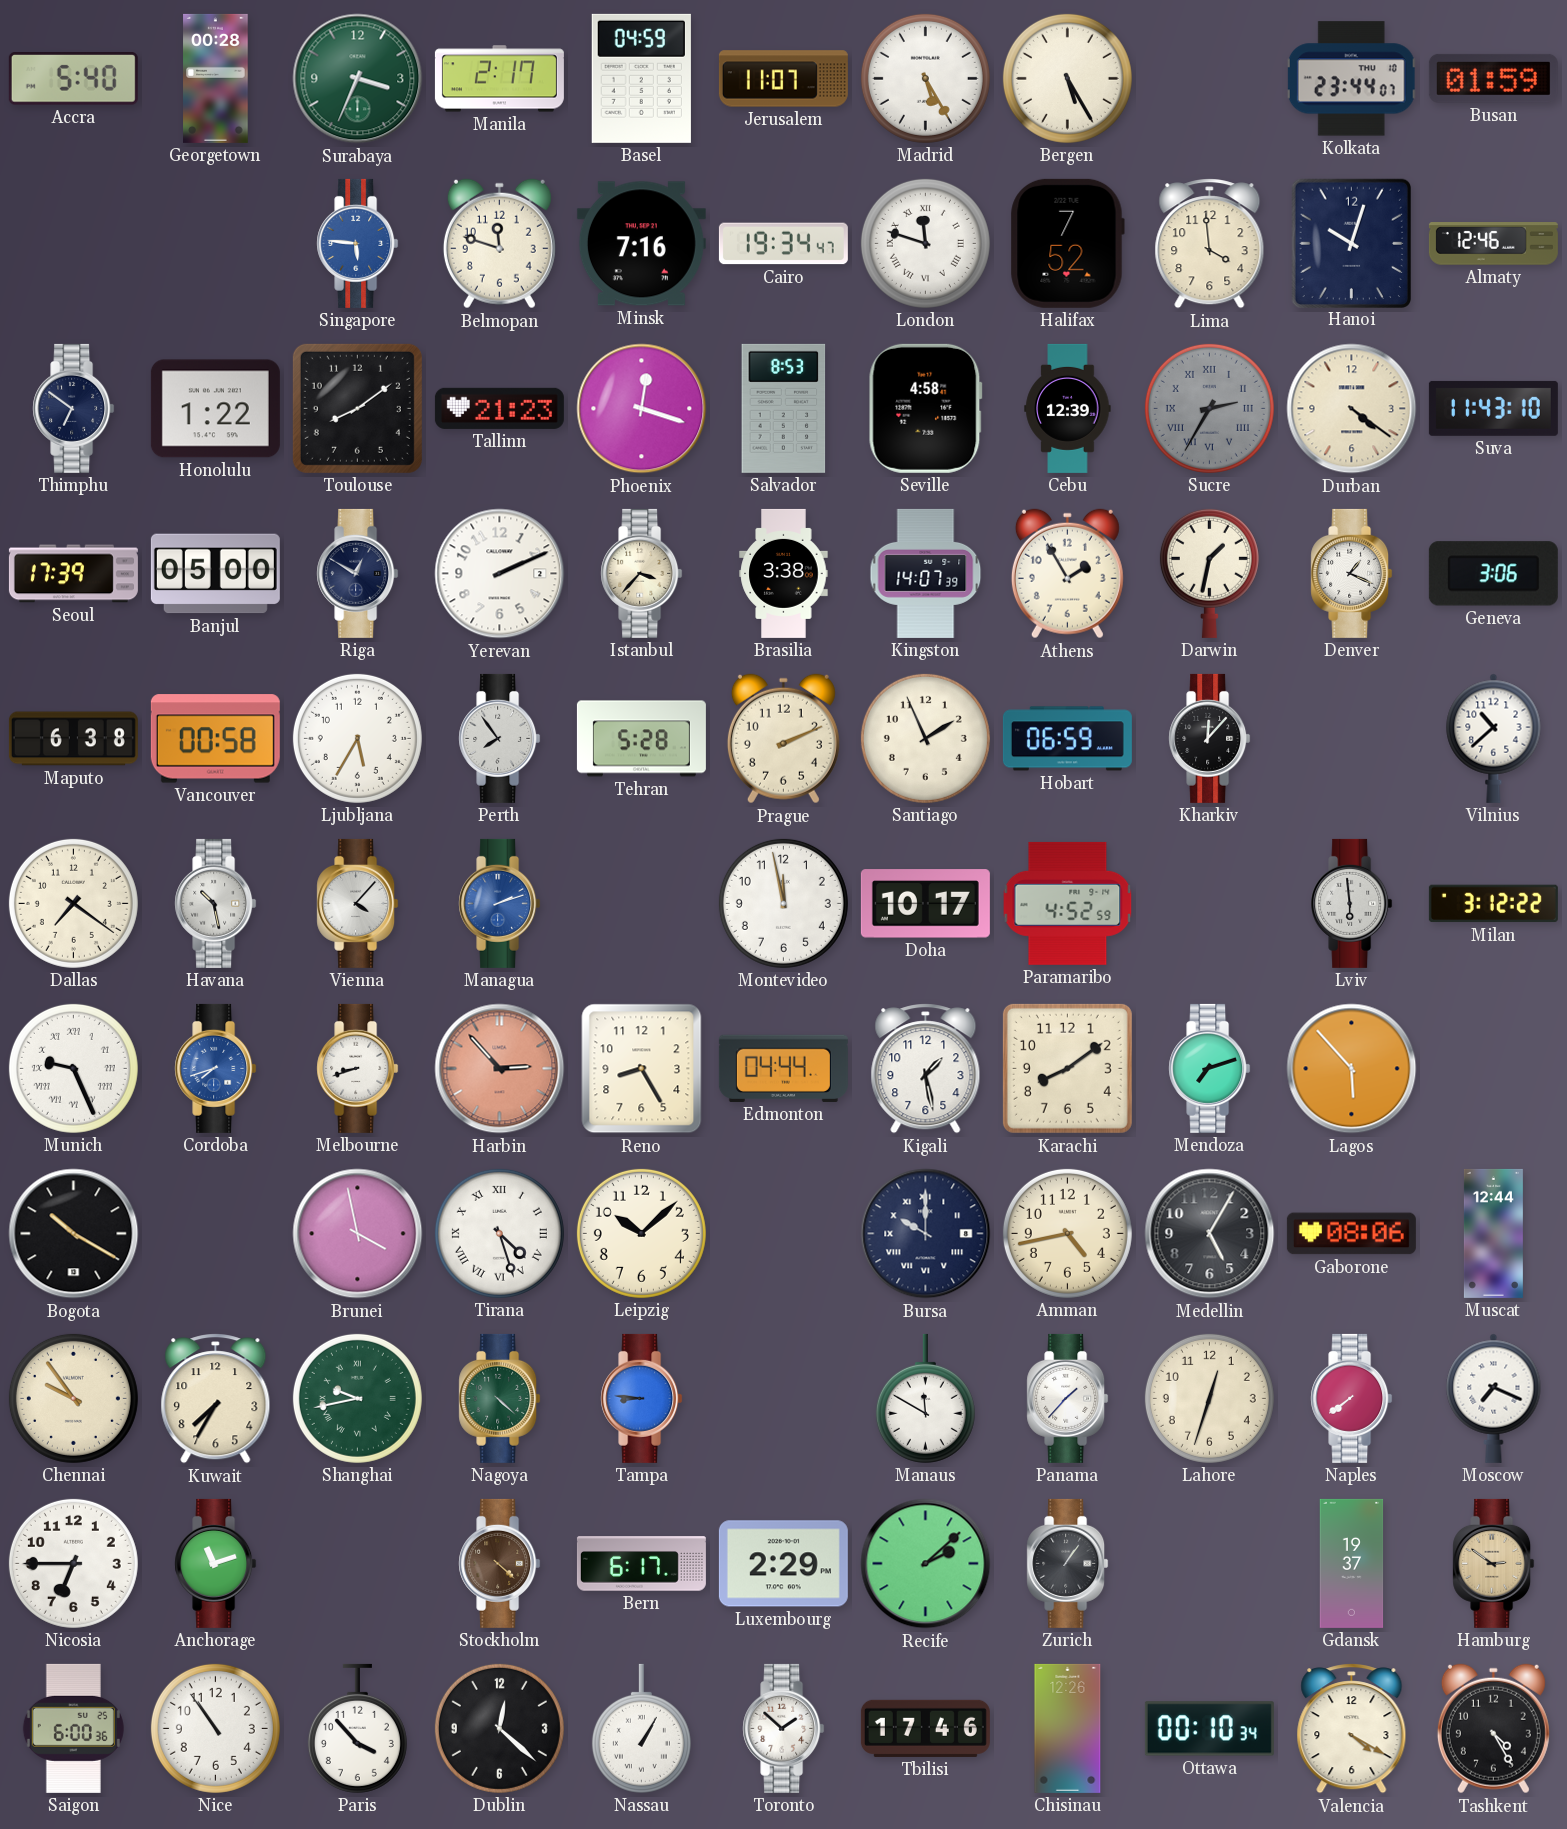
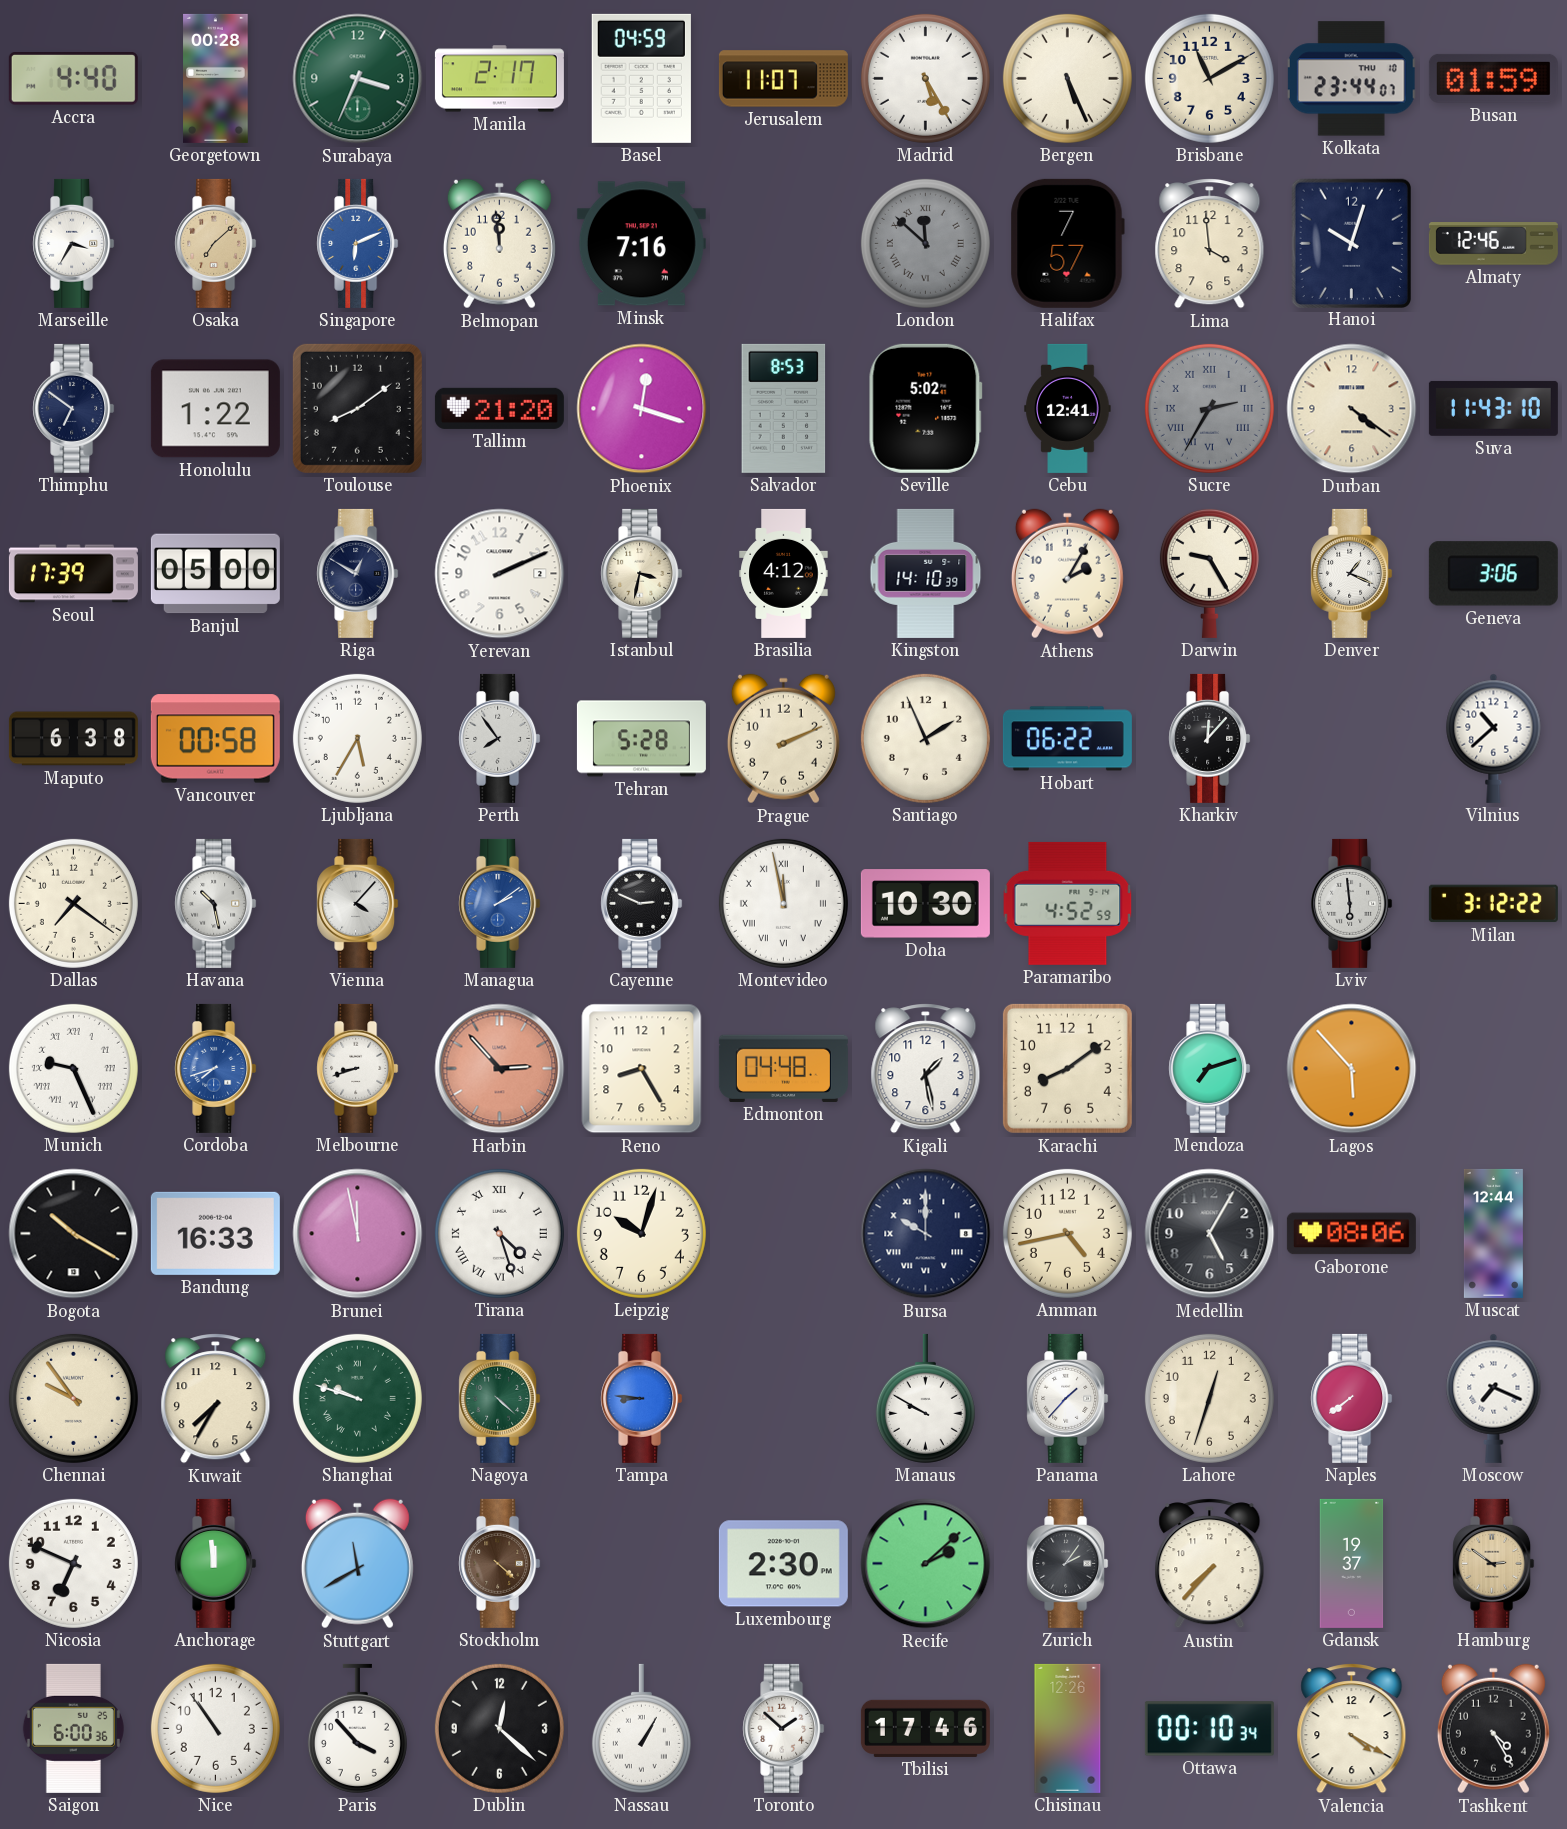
Accra: 5:40 -> 4:40 (73, 79)
Bergen: 5:25 -> 5:26 (1067, 78)
Brisbane: none -> 11:10 (1209, 78)
Marseille: none -> 3:35 (74, 243)
Osaka: none -> 7:08 (216, 243)
Singapore: 5:46 -> 6:11 (358, 243)
Belmopan: 11:48 -> 11:59 (499, 244)
Cairo: 19:34 -> none (783, 244)
London: 11:48 -> 11:52 (925, 243)
London dial: white -> grey (925, 243)
Halifax: 7:52 -> 7:57 (1067, 243)
Tallinn: 21:23 -> 21:20 (499, 408)
Seville: 4:58 -> 5:02 (925, 408)
Cebu: 12:39 -> 12:41 (1068, 408)
Istanbul: 3:37 -> 3:32 (642, 573)
Brasilia: 3:38 -> 4:12 (784, 573)
Kingston: 14:07 -> 14:10 (926, 573)
Athens: 1:55 -> 2:05 (1067, 574)
Darwin: 1:32 -> 9:25 (1209, 573)
Hobart: 06:59 -> 06:22 (1067, 739)
Managua: 2:12 -> 2:09 (500, 903)
Cayenne: none -> 2:49 (642, 903)
Montevideo numerals: Arabic -> Roman (783, 903)
Doha: 10:17 -> 10:30 (925, 904)
Edmonton: 04:44 -> 04:48 (783, 1068)
Bandung: none -> 16:33 (215, 1233)
Brunei: 3:58 -> 11:58 (358, 1234)
Leipzig: 10:08 -> 10:03 (641, 1233)
Shanghai: 9:43 -> 9:48 (357, 1398)
Manaus: 11:50 -> 9:50 (925, 1398)
Nicosia: 6:45 -> 6:49 (73, 1563)
Anchorage: 11:12 -> 11:59 (216, 1563)
Stuttgart: none -> 11:40 (357, 1564)
Bern: 6:17 -> none (641, 1564)
Luxembourg: 2:29 -> 2:30 (783, 1564)
Zurich: 1:06 -> 2:06 (1068, 1563)
Austin: none -> 7:37 (1210, 1564)
